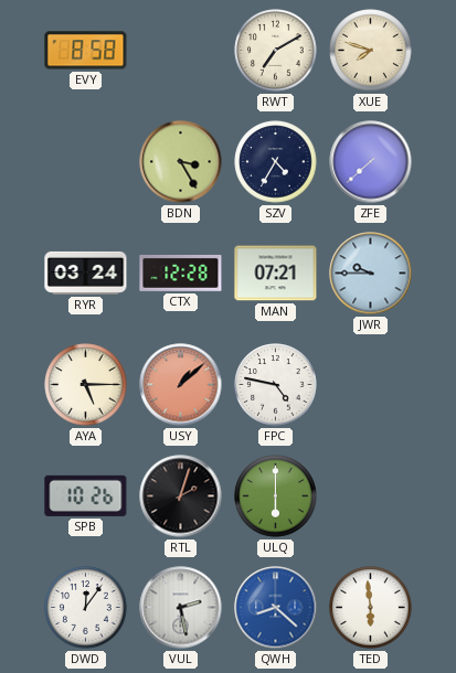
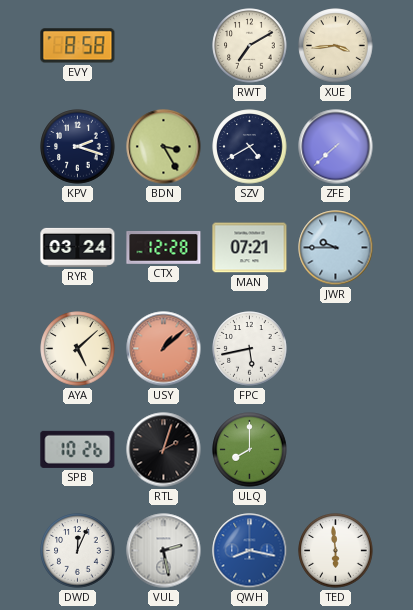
XUE: 7:48 -> 3:44 (336, 46)
KPV: none -> 2:18 (78, 147)
SZV: 4:35 -> 4:40 (250, 147)
AYA: 5:15 -> 5:08 (78, 349)
FPC: 4:47 -> 5:43 (250, 349)
ULQ: 6:00 -> 8:00 (250, 450)
DWD: 12:06 -> 12:04 (78, 551)
QWH: 8:22 -> 8:17 (250, 551)
